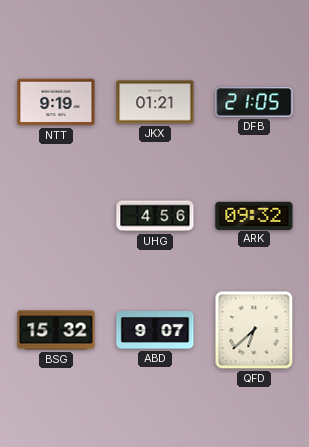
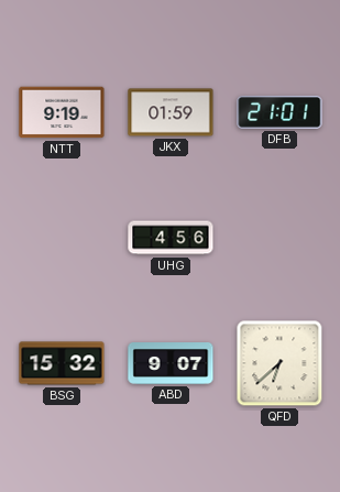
JKX: 01:21 -> 01:59 (171, 112)
DFB: 21:05 -> 21:01 (279, 112)
ARK: 09:32 -> none (254, 215)
